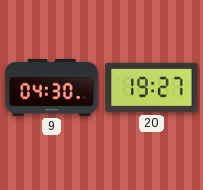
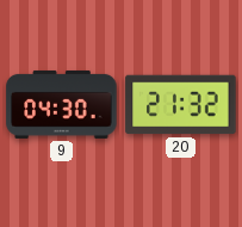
20: 19:27 -> 21:32 (181, 105)
